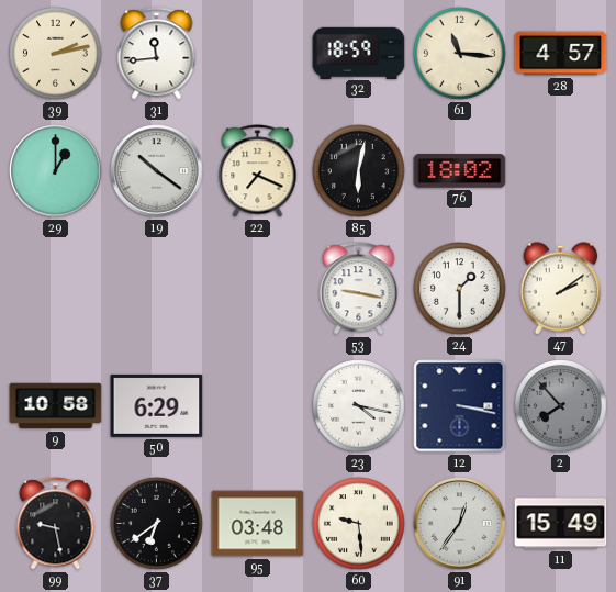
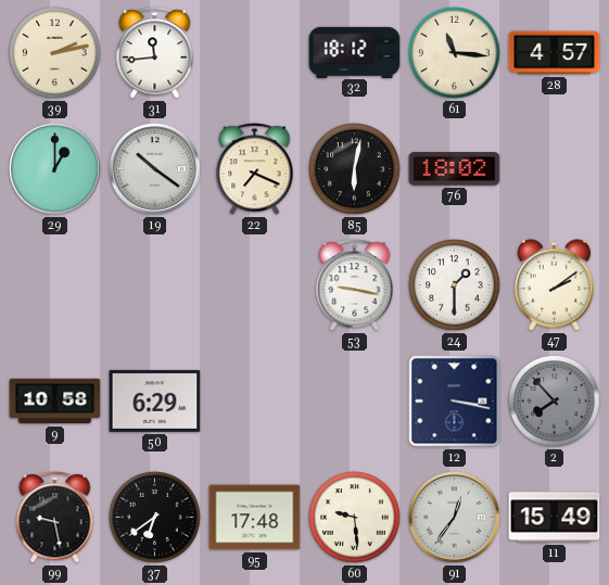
32: 18:59 -> 18:12 (355, 52)
23: 4:17 -> none (359, 406)
95: 03:48 -> 17:48 (255, 518)
